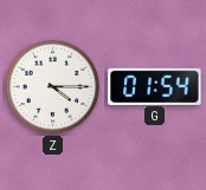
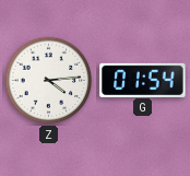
Z: 4:15 -> 4:14 (49, 81)
